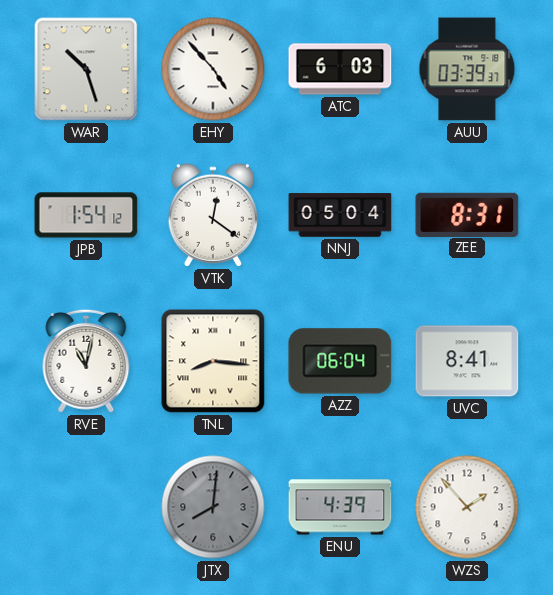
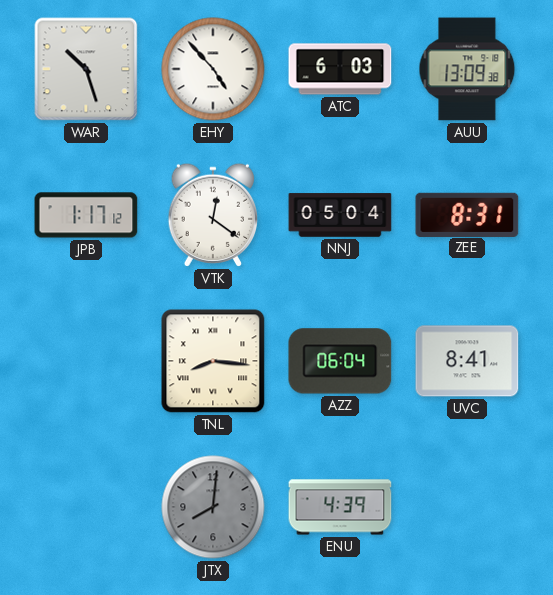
AUU: 03:39 -> 13:09 (467, 69)
JPB: 1:54 -> 1:17 (86, 215)
RVE: 11:02 -> none (86, 361)
WZS: 1:53 -> none (467, 507)
